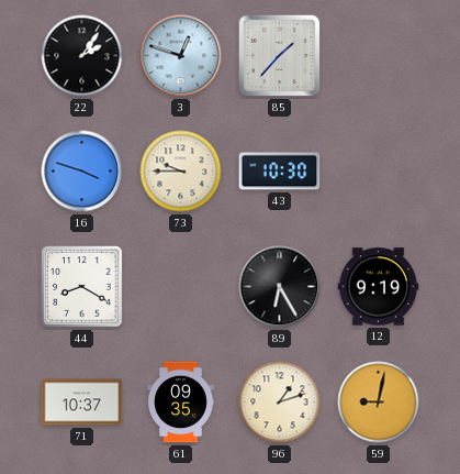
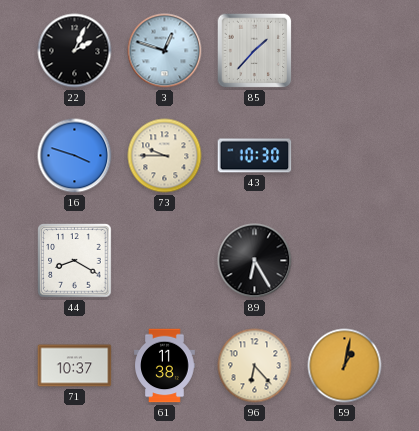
22: 2:06 -> 2:04 (75, 51)
12: 9:19 -> none (379, 287)
61: 09:35 -> 11:38 (165, 366)
96: 1:12 -> 6:23 (255, 366)
59: 9:02 -> 1:02 (345, 366)
